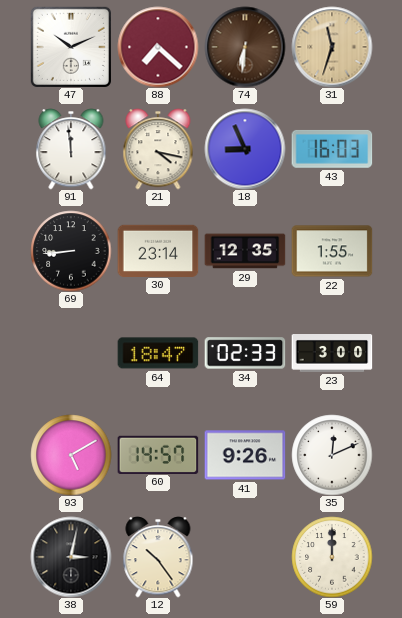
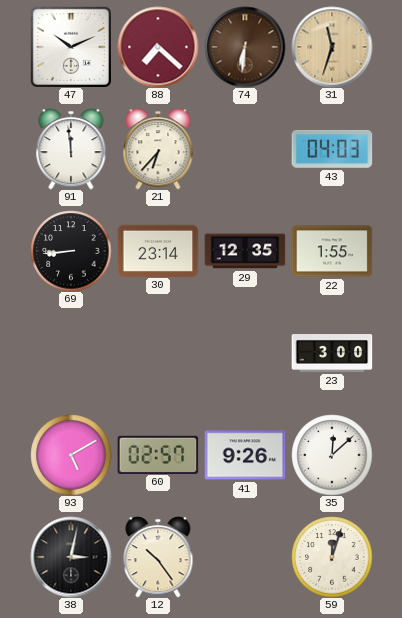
21: 4:17 -> 6:37 (158, 149)
18: 8:56 -> none (245, 149)
43: 16:03 -> 04:03 (332, 149)
64: 18:47 -> none (158, 353)
34: 02:33 -> none (245, 353)
60: 14:57 -> 02:57 (158, 454)
35: 12:11 -> 12:08 (332, 455)
59: 12:00 -> 12:03 (332, 557)
